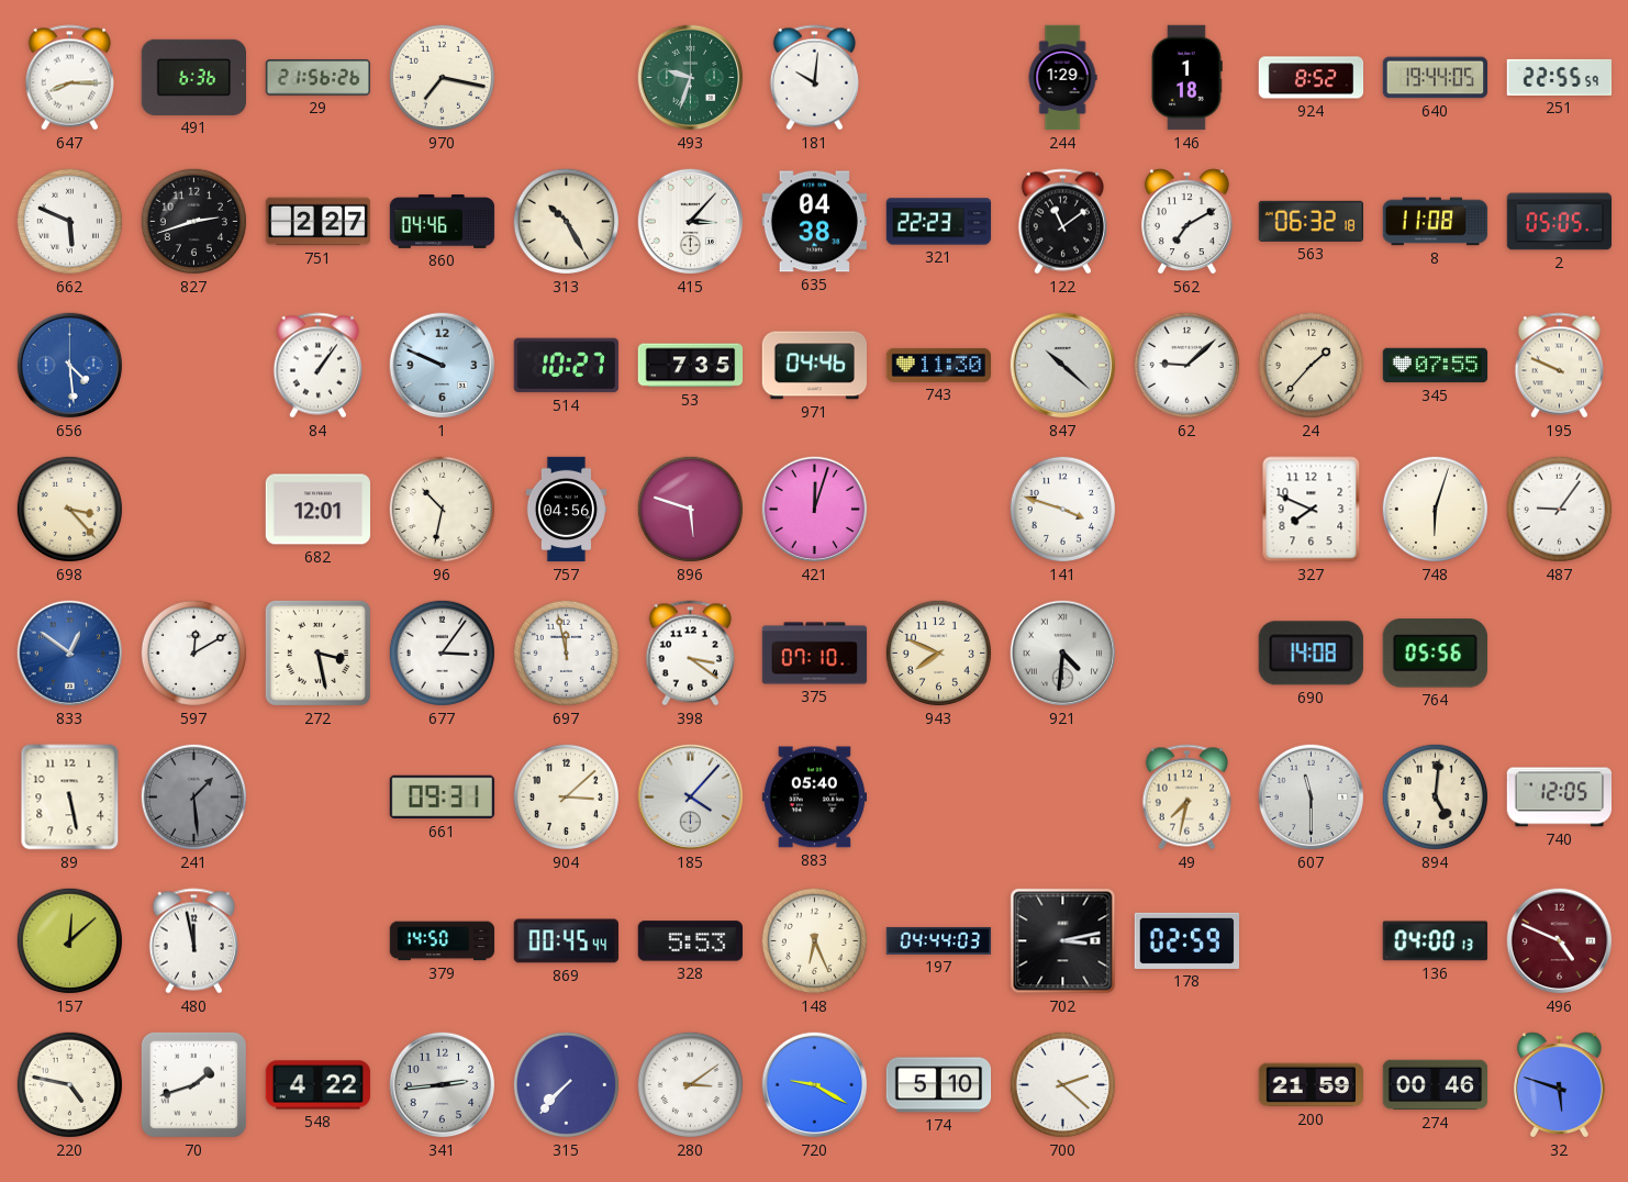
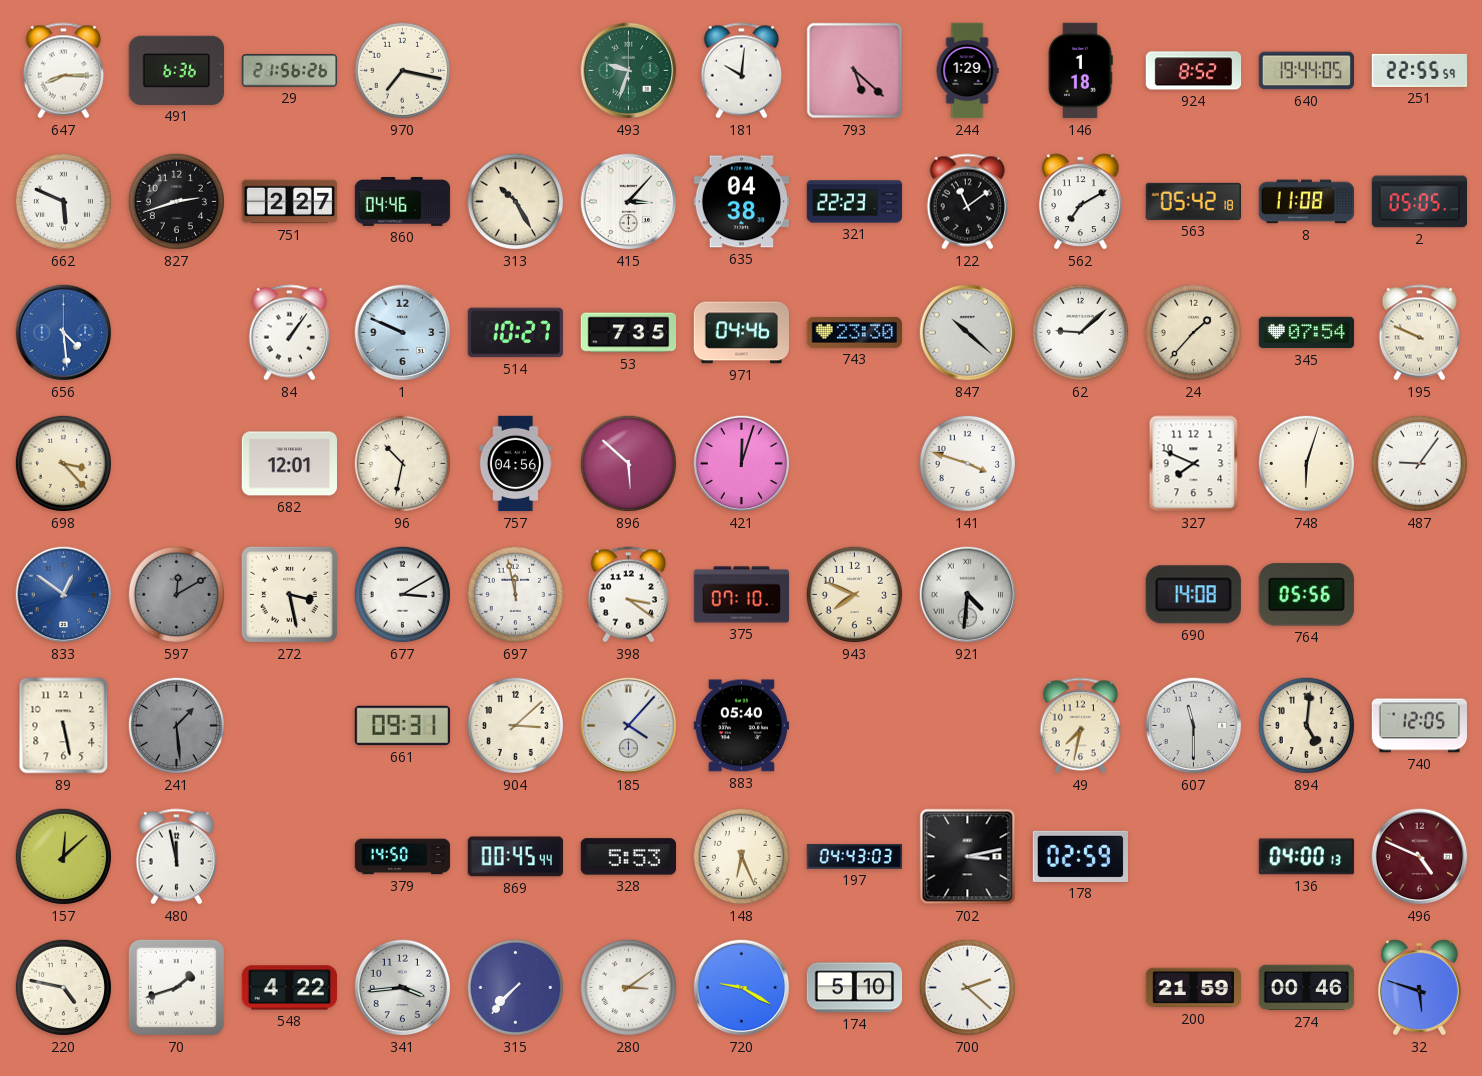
793: none -> 5:22 (855, 71)
563: 06:32 -> 05:42 (1193, 201)
743: 11:30 -> 23:30 (854, 332)
345: 07:55 -> 07:54 (1307, 333)
896: 5:48 -> 5:52 (628, 463)
597 dial: white -> grey (176, 594)
677: 3:06 -> 3:10 (402, 594)
197: 04:44 -> 04:43 (855, 856)
341: 2:44 -> 3:44 (403, 988)
